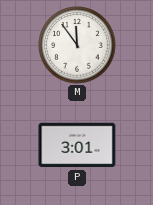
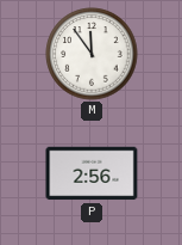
P: 3:01 -> 2:56 (92, 173)
